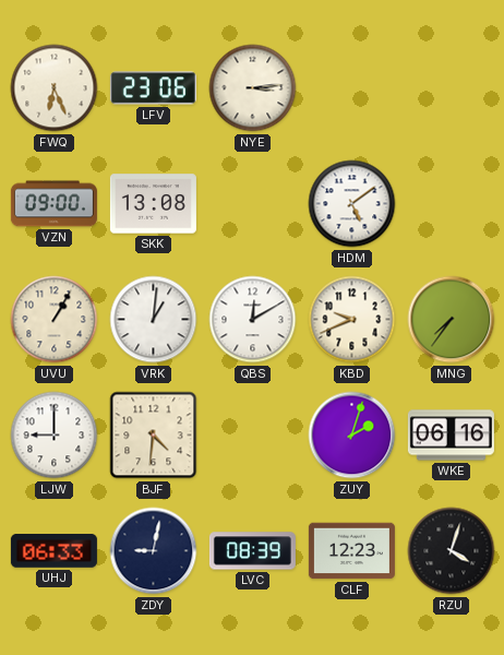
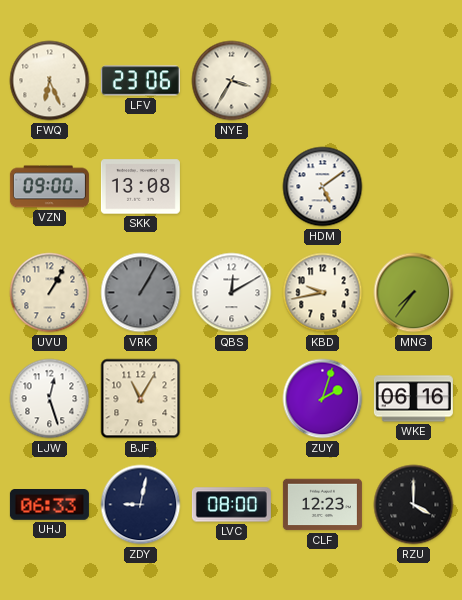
NYE: 3:14 -> 3:35 (232, 81)
VRK: 1:01 -> 1:05 (141, 293)
VRK dial: white -> grey (141, 293)
KBD: 9:41 -> 9:43 (323, 293)
LJW: 9:00 -> 12:27 (50, 399)
BJF: 4:31 -> 11:05 (141, 399)
LVC: 08:39 -> 08:00 (231, 505)
RZU: 4:03 -> 4:00 (414, 505)
